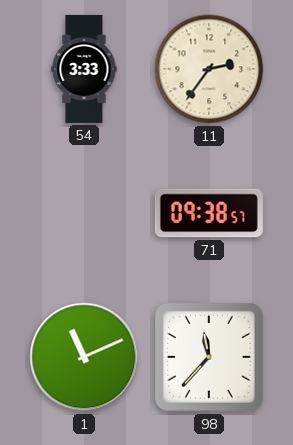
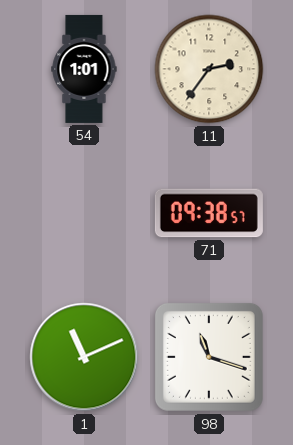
54: 3:33 -> 1:01 (84, 69)
98: 11:37 -> 11:18 (209, 357)
